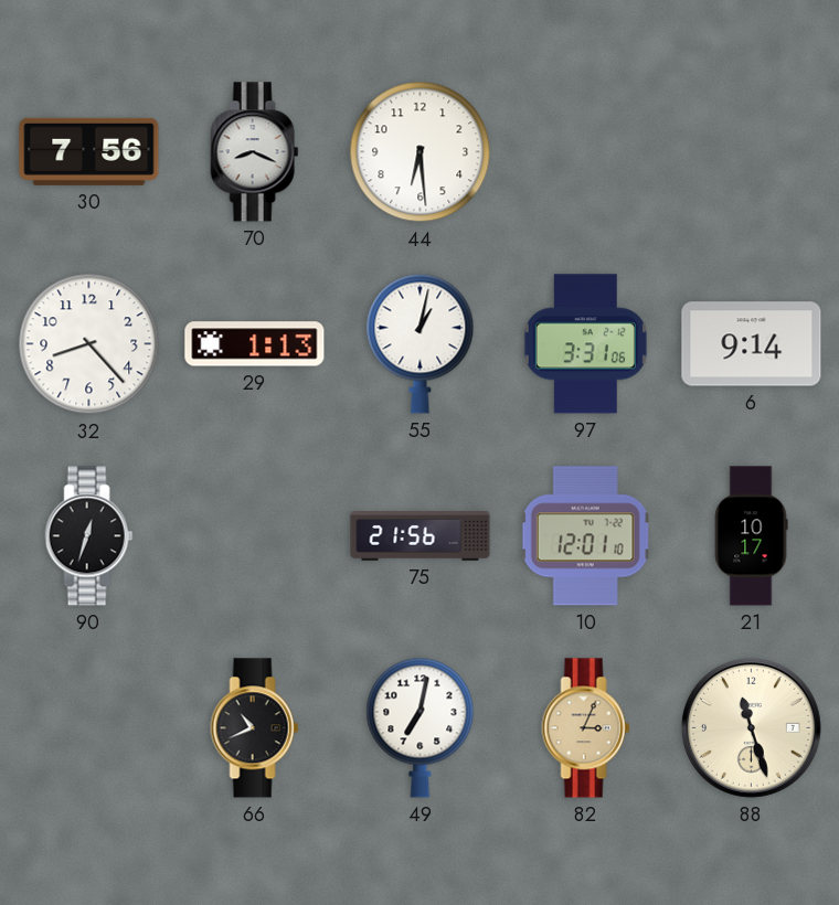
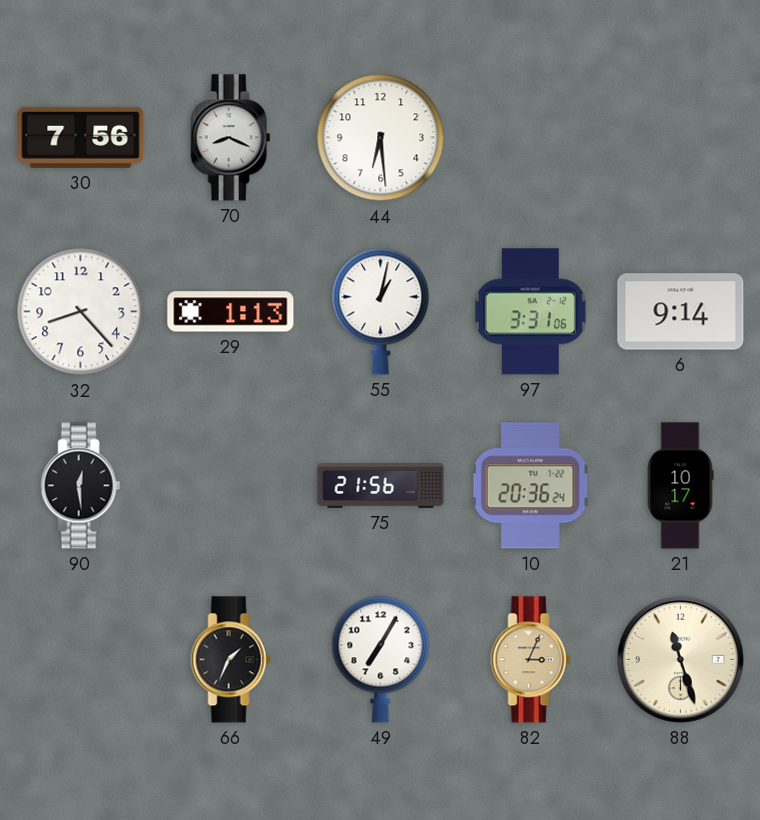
90: 12:33 -> 12:29 (81, 486)
10: 12:01 -> 20:36 (530, 486)
66: 10:41 -> 1:34 (231, 660)
49: 7:02 -> 7:05 (381, 659)
